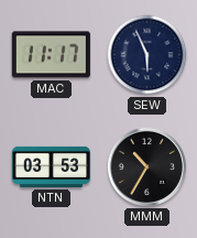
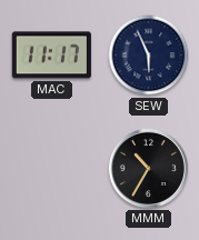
NTN: 03:53 -> none (51, 166)
